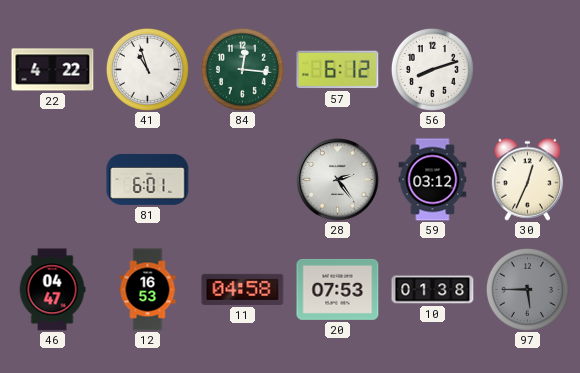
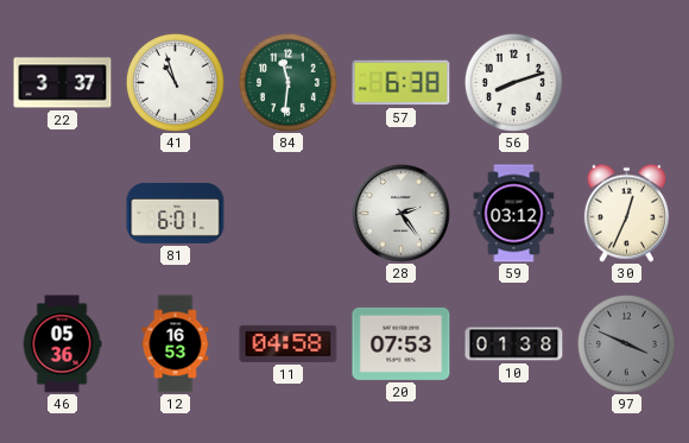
22: 4:22 -> 3:37 (63, 83)
84: 12:16 -> 11:31 (287, 82)
57: 6:12 -> 6:38 (402, 83)
46: 04:47 -> 05:36 (62, 344)
97: 5:45 -> 3:49 (626, 343)
